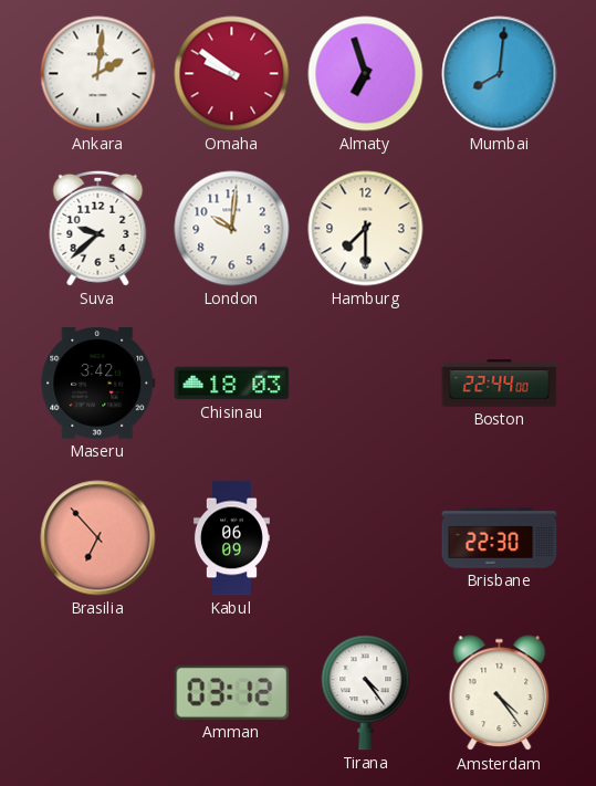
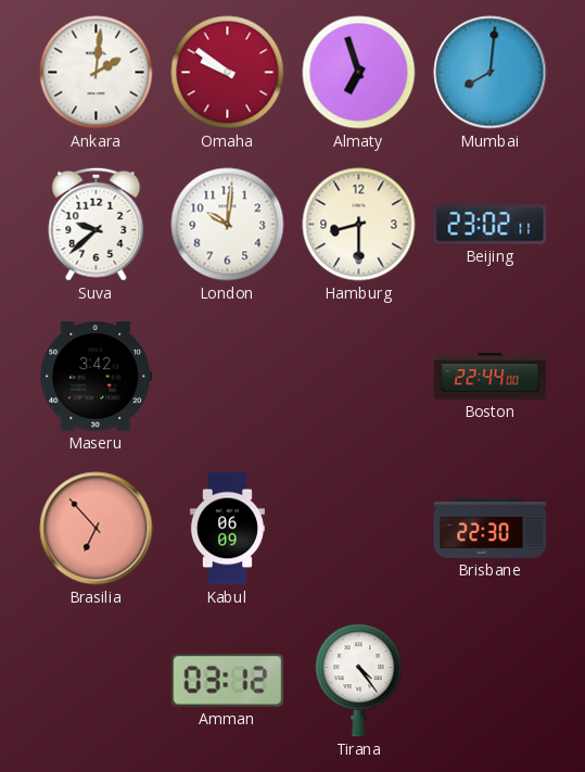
Hamburg: 7:30 -> 8:30 (359, 225)
Beijing: none -> 23:02 (491, 225)
Chisinau: 18:03 -> none (232, 384)
Amsterdam: 4:24 -> none (500, 693)
